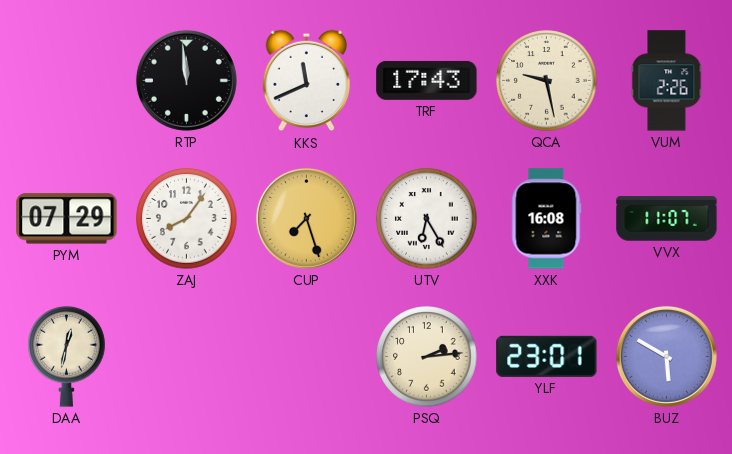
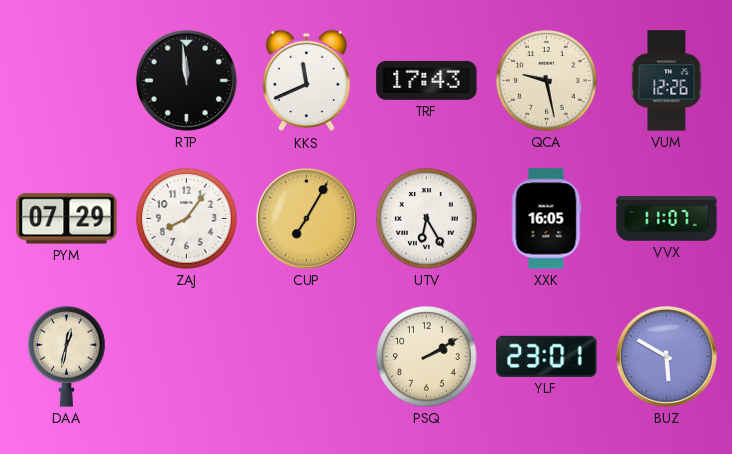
VUM: 2:26 -> 12:26 (667, 81)
CUP: 7:27 -> 7:05 (306, 218)
XXK: 16:08 -> 16:05 (547, 219)
PSQ: 2:14 -> 2:10 (427, 357)
